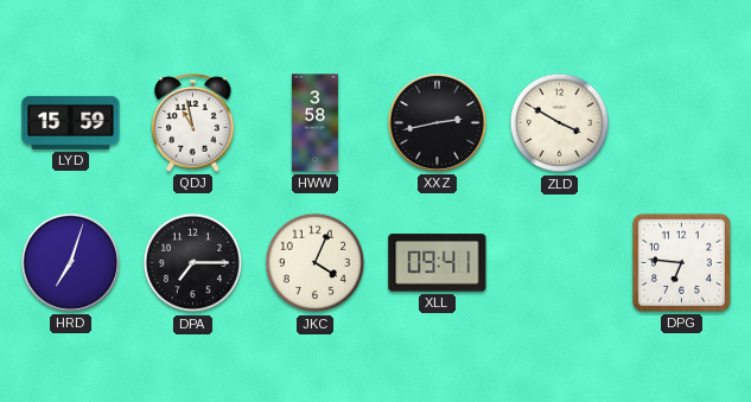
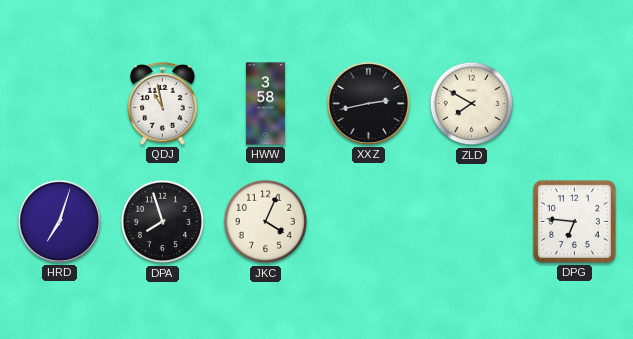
LYD: 15:59 -> none (71, 122)
ZLD: 3:50 -> 7:50 (472, 104)
DPA: 7:15 -> 7:57 (163, 222)
XLL: 09:41 -> none (438, 263)
